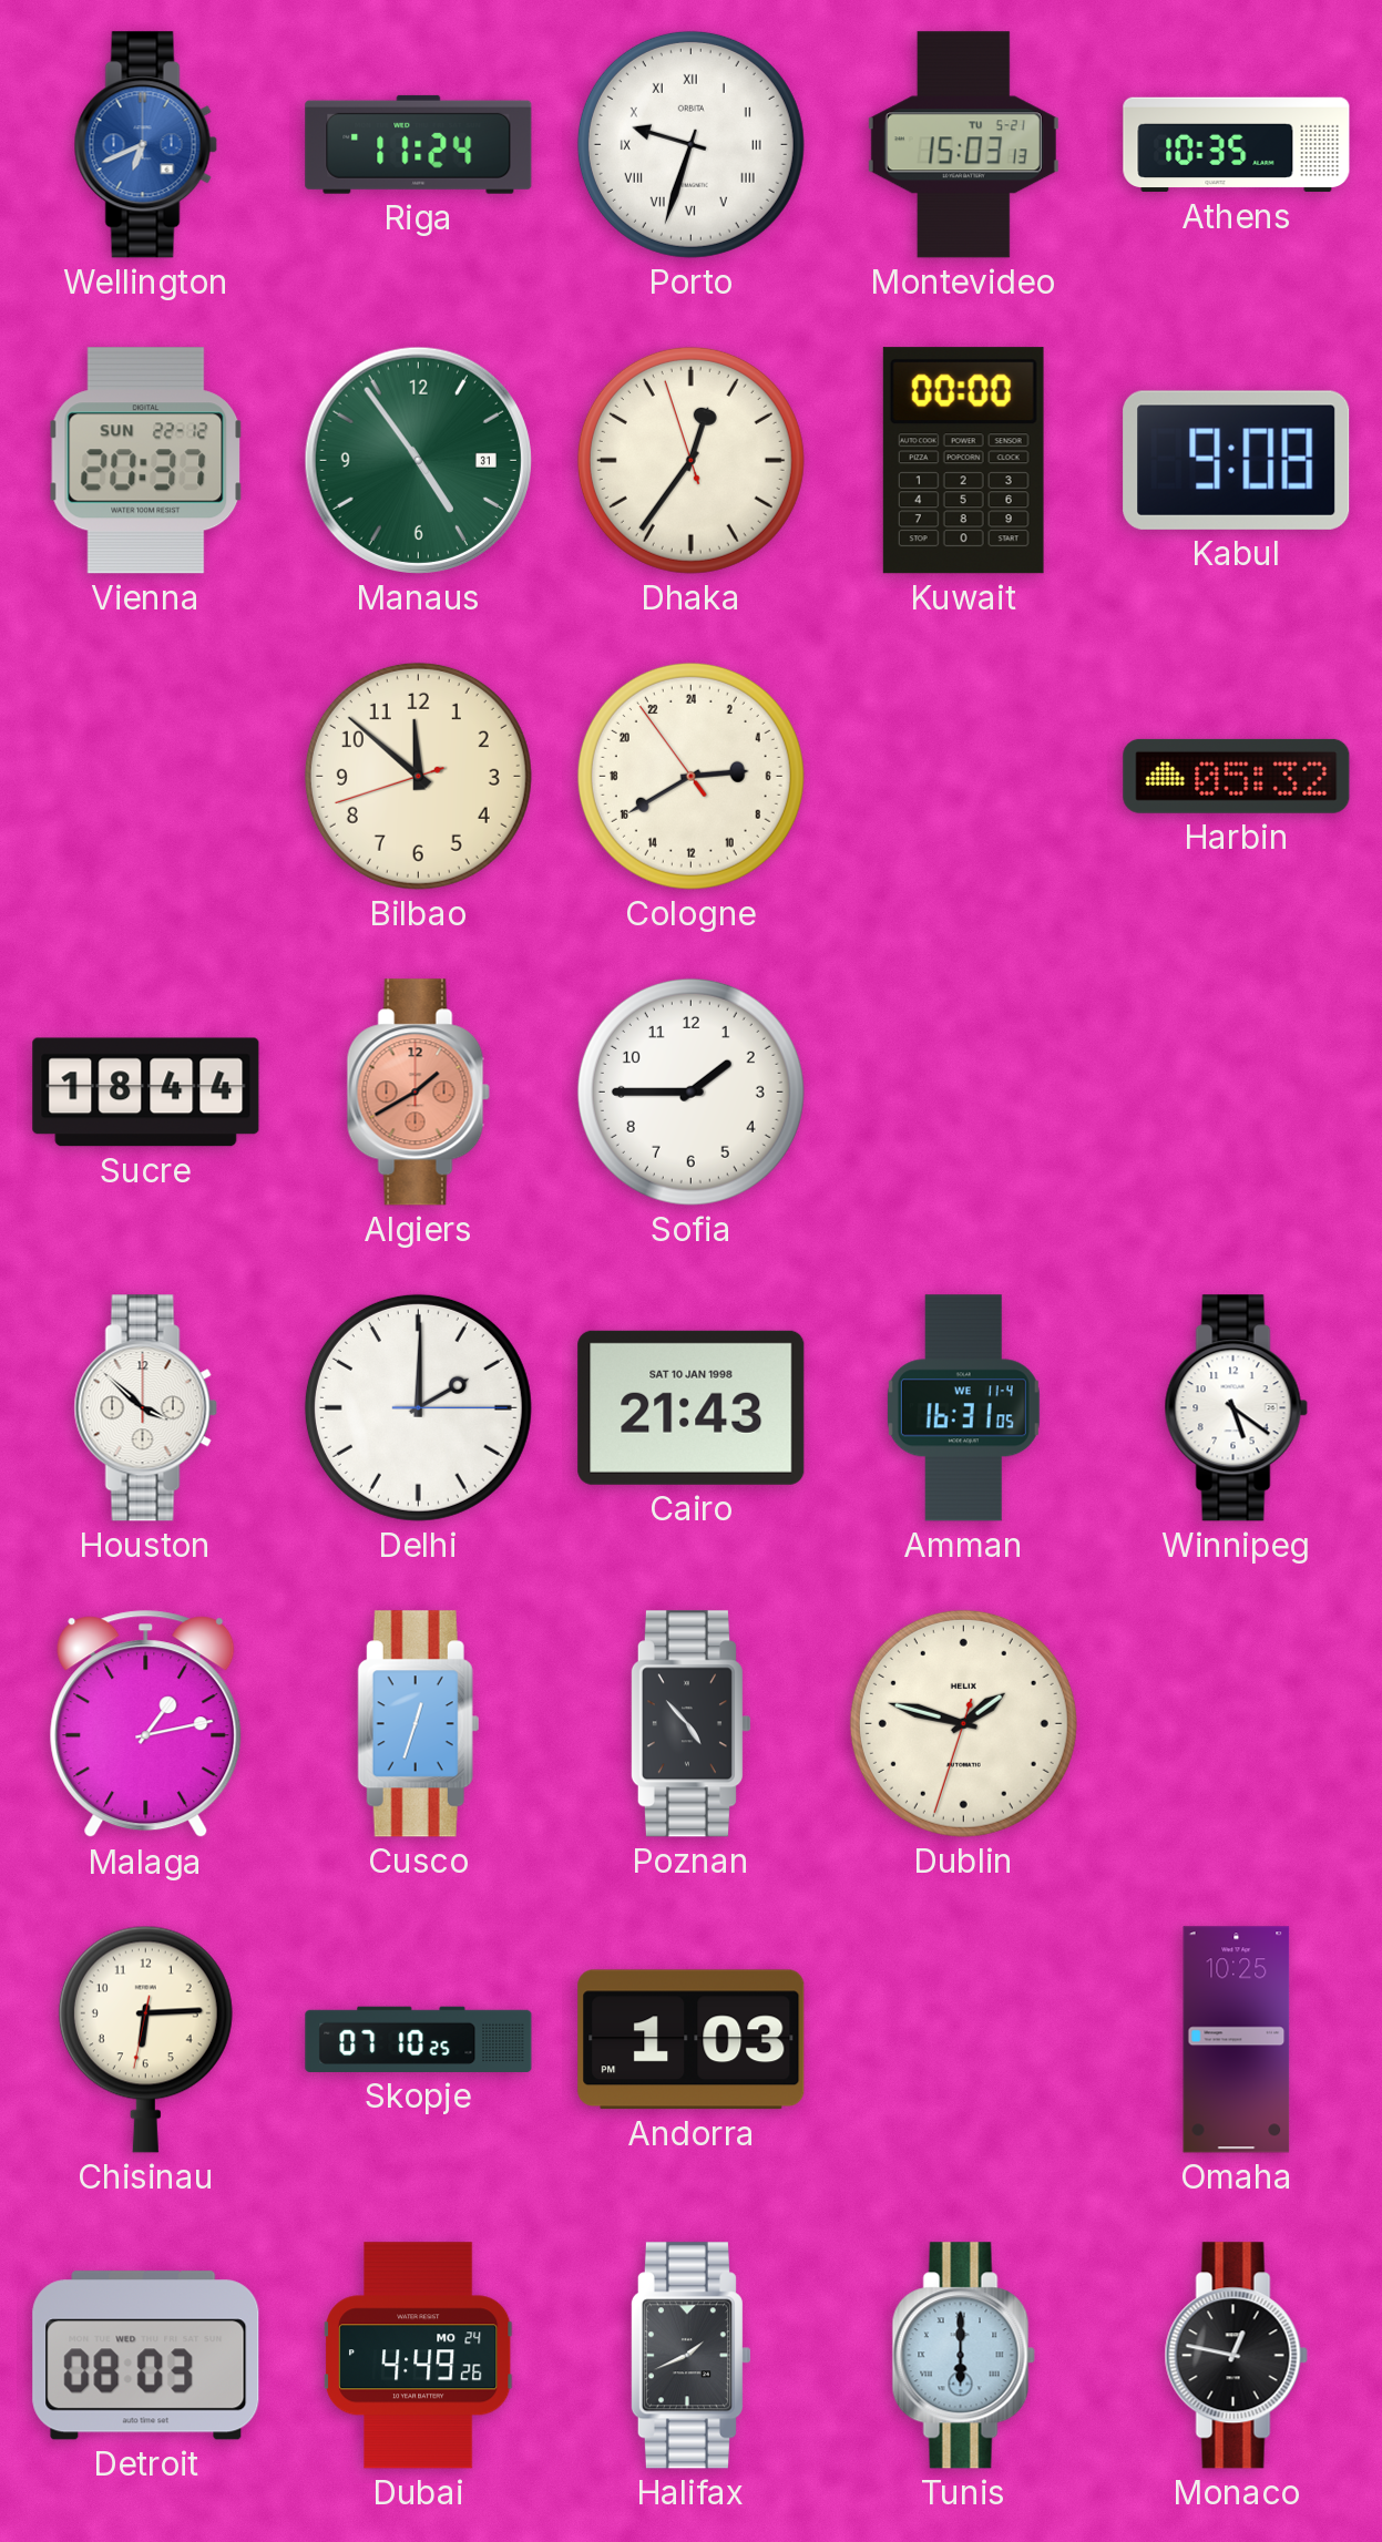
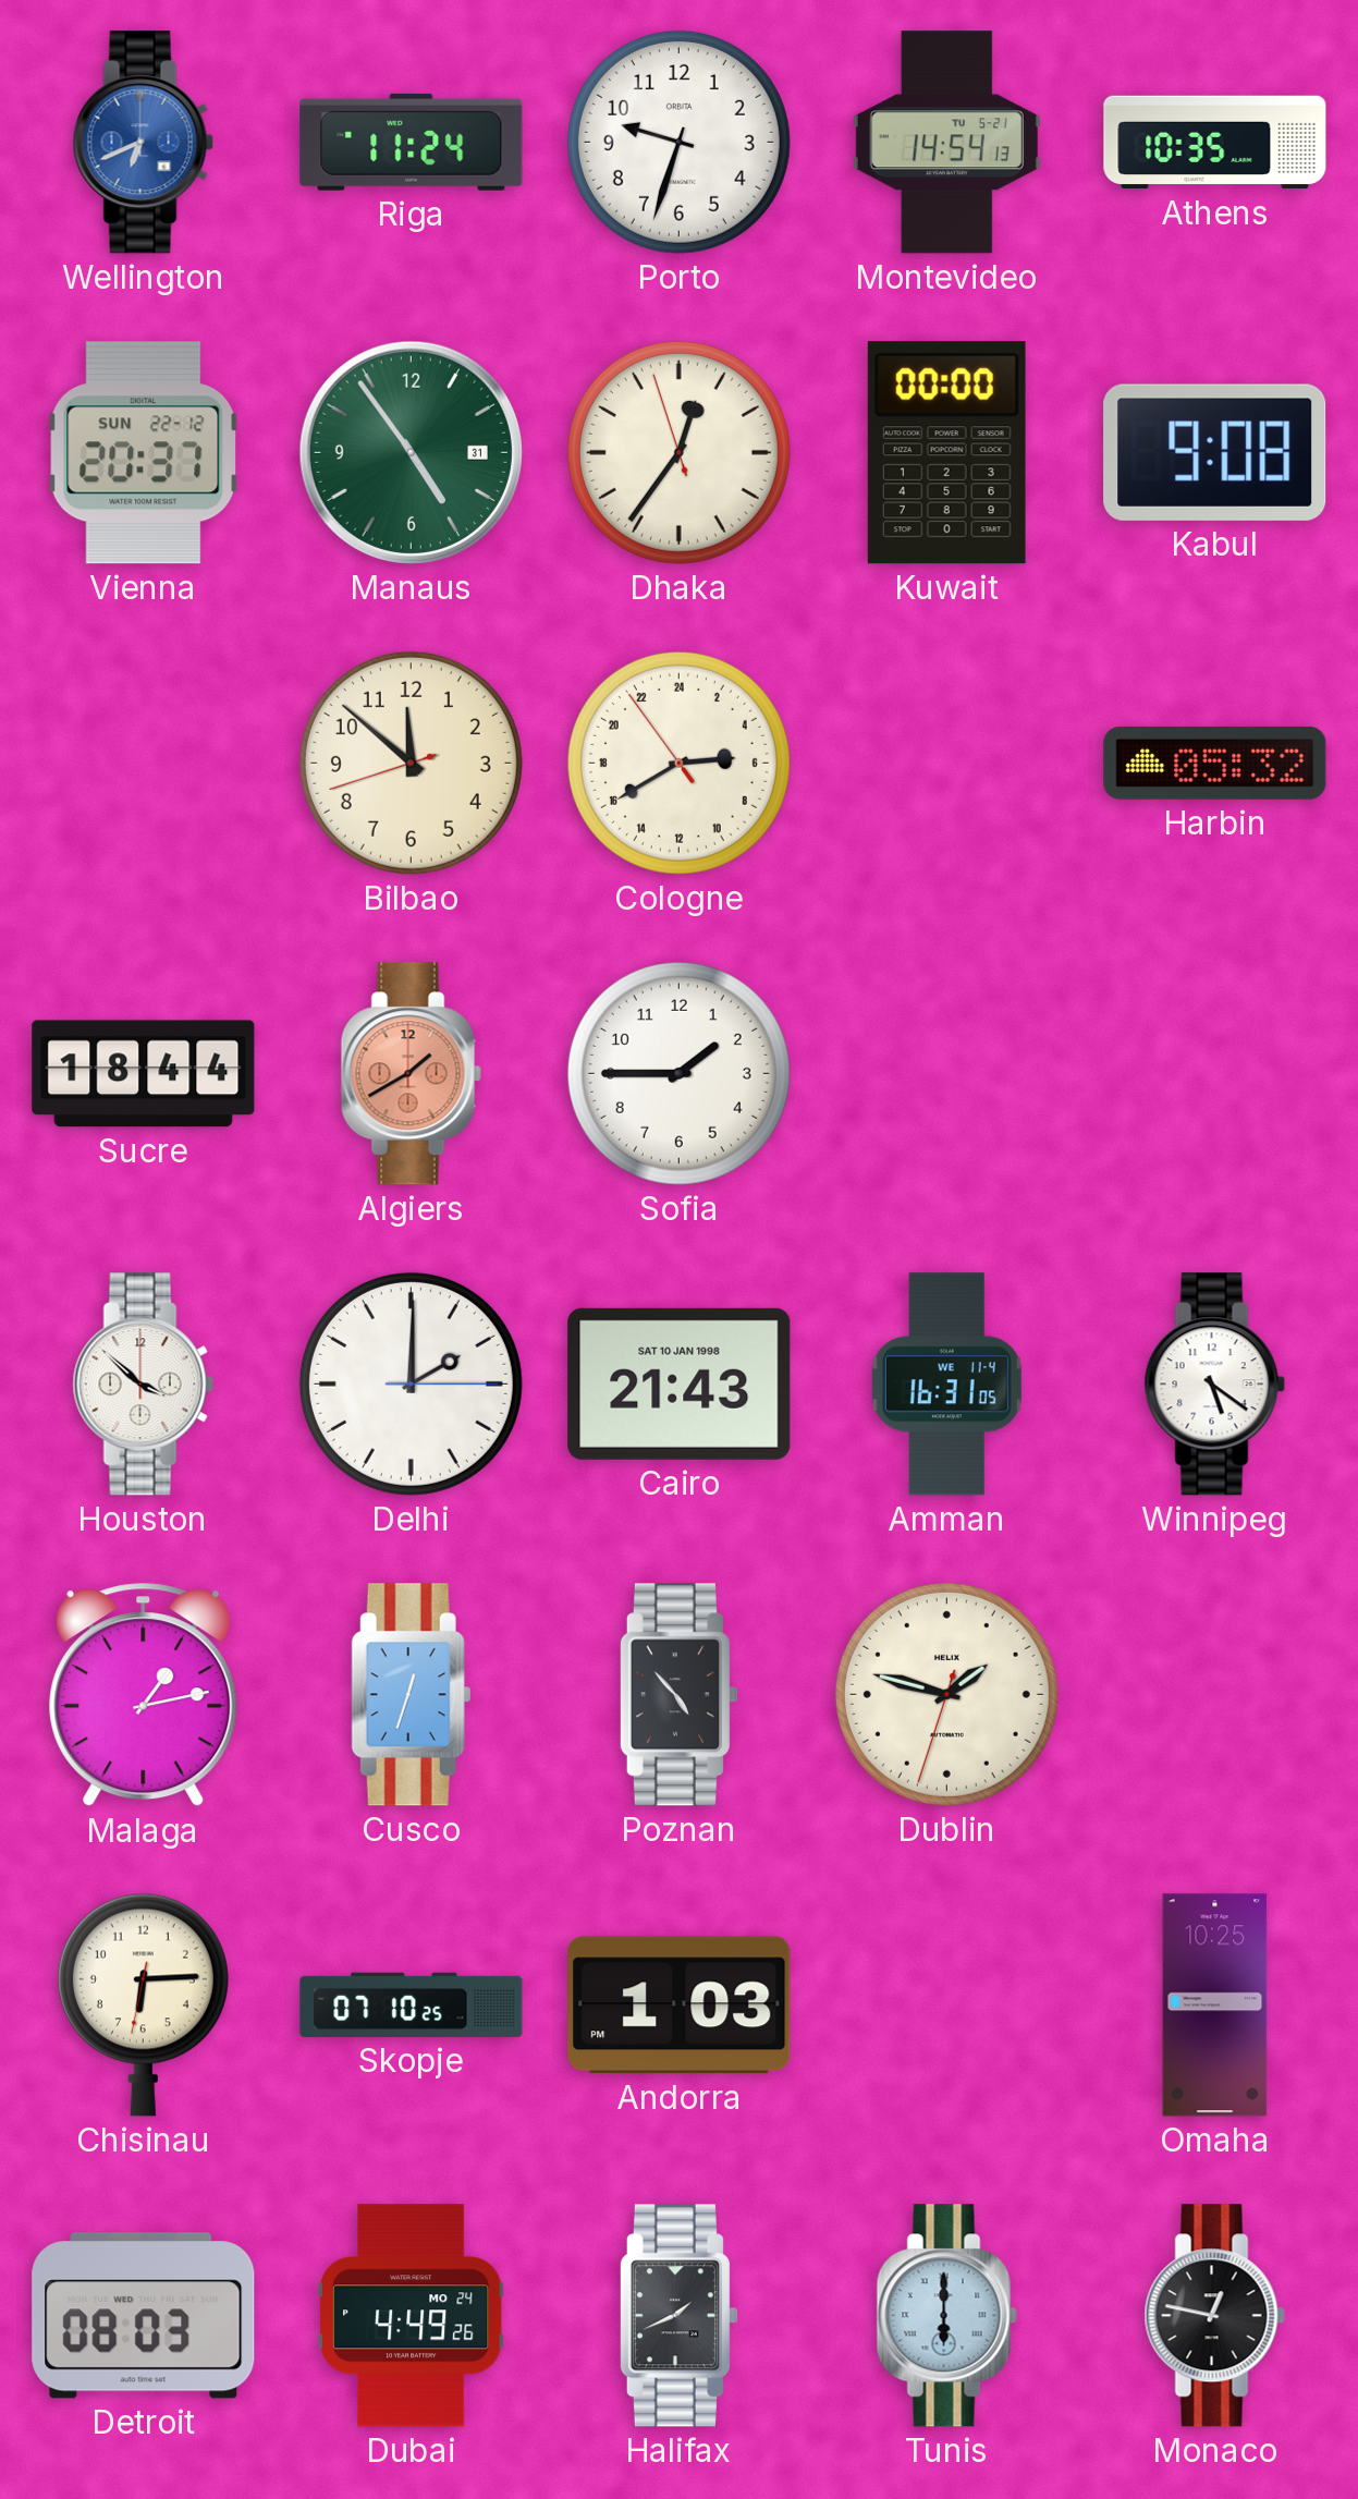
Porto numerals: Roman -> Arabic (678, 142)
Montevideo: 15:03 -> 14:54 (946, 143)
